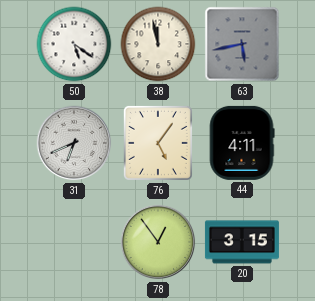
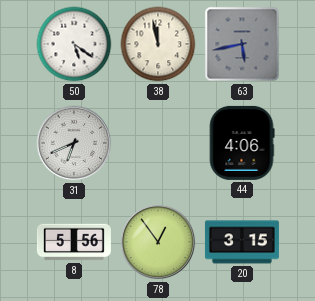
76: 5:06 -> none (158, 143)
44: 4:11 -> 4:06 (242, 143)
8: none -> 5:56 (74, 242)
